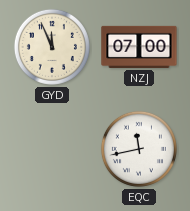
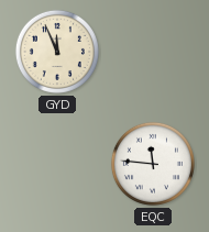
NZJ: 07:00 -> none (139, 47)
EQC: 11:43 -> 11:46 (153, 164)
